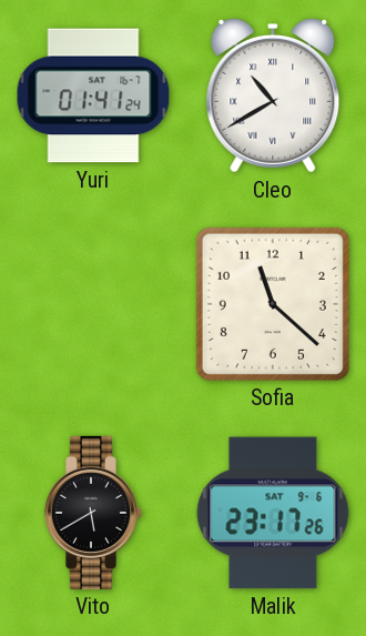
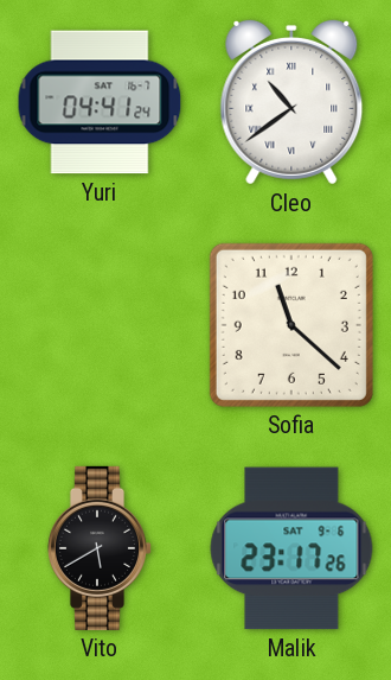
Yuri: 01:41 -> 04:41 (100, 102)
Cleo: 10:40 -> 10:39 (291, 102)
